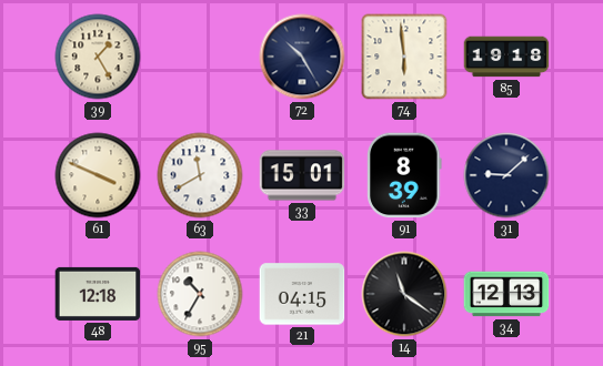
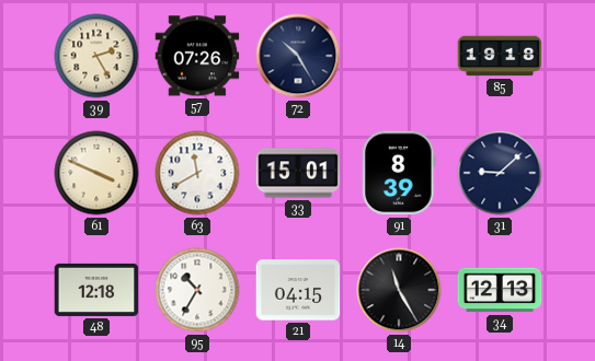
39: 1:25 -> 2:25 (96, 56)
57: none -> 07:26 (197, 56)
74: 5:59 -> none (404, 57)
14: 11:21 -> 11:25 (399, 290)
